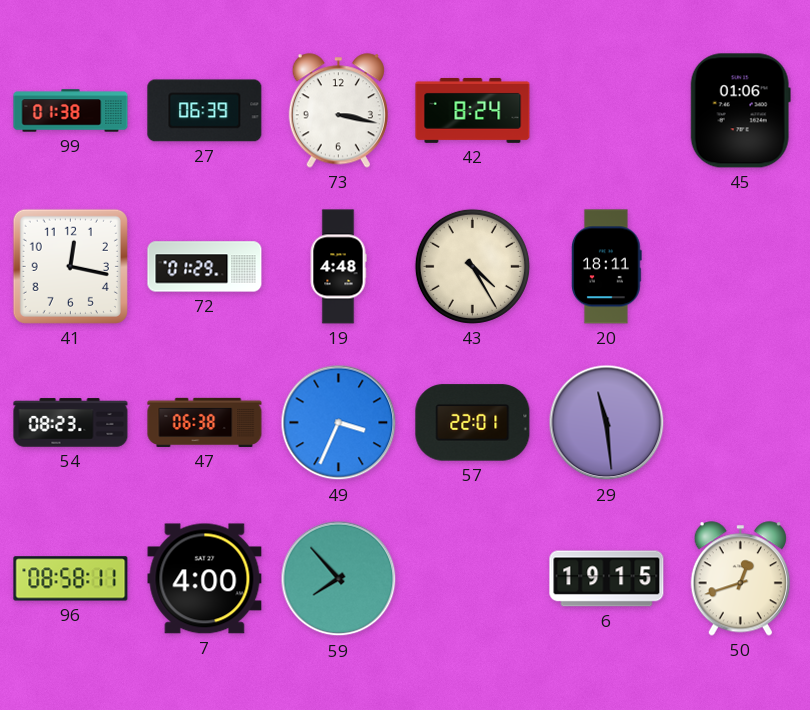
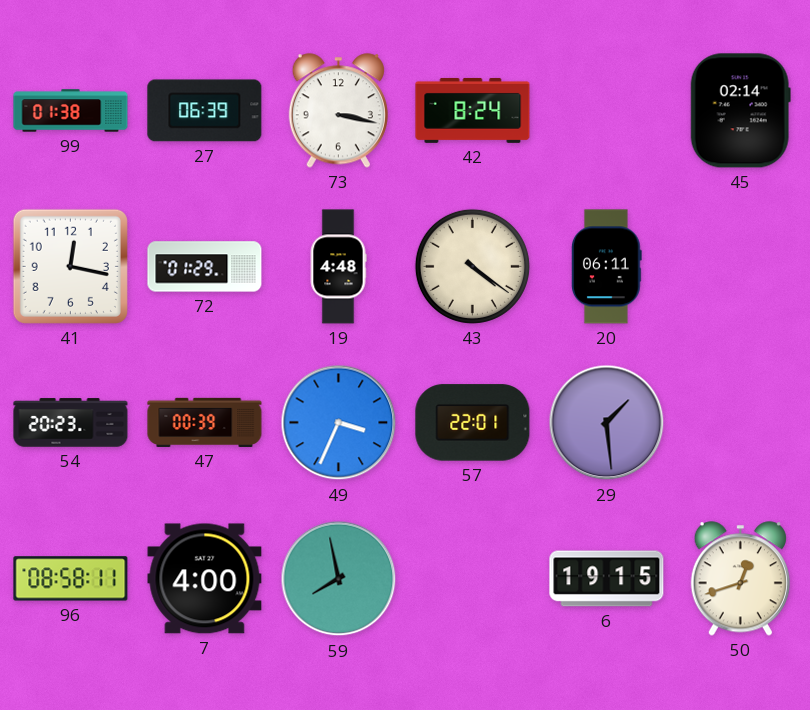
45: 01:06 -> 02:14 (740, 111)
43: 4:25 -> 4:21 (472, 266)
20: 18:11 -> 06:11 (607, 267)
54: 08:23 -> 20:23 (71, 423)
47: 06:38 -> 00:39 (205, 422)
29: 11:29 -> 1:29 (607, 423)
59: 7:53 -> 7:58 (339, 579)
